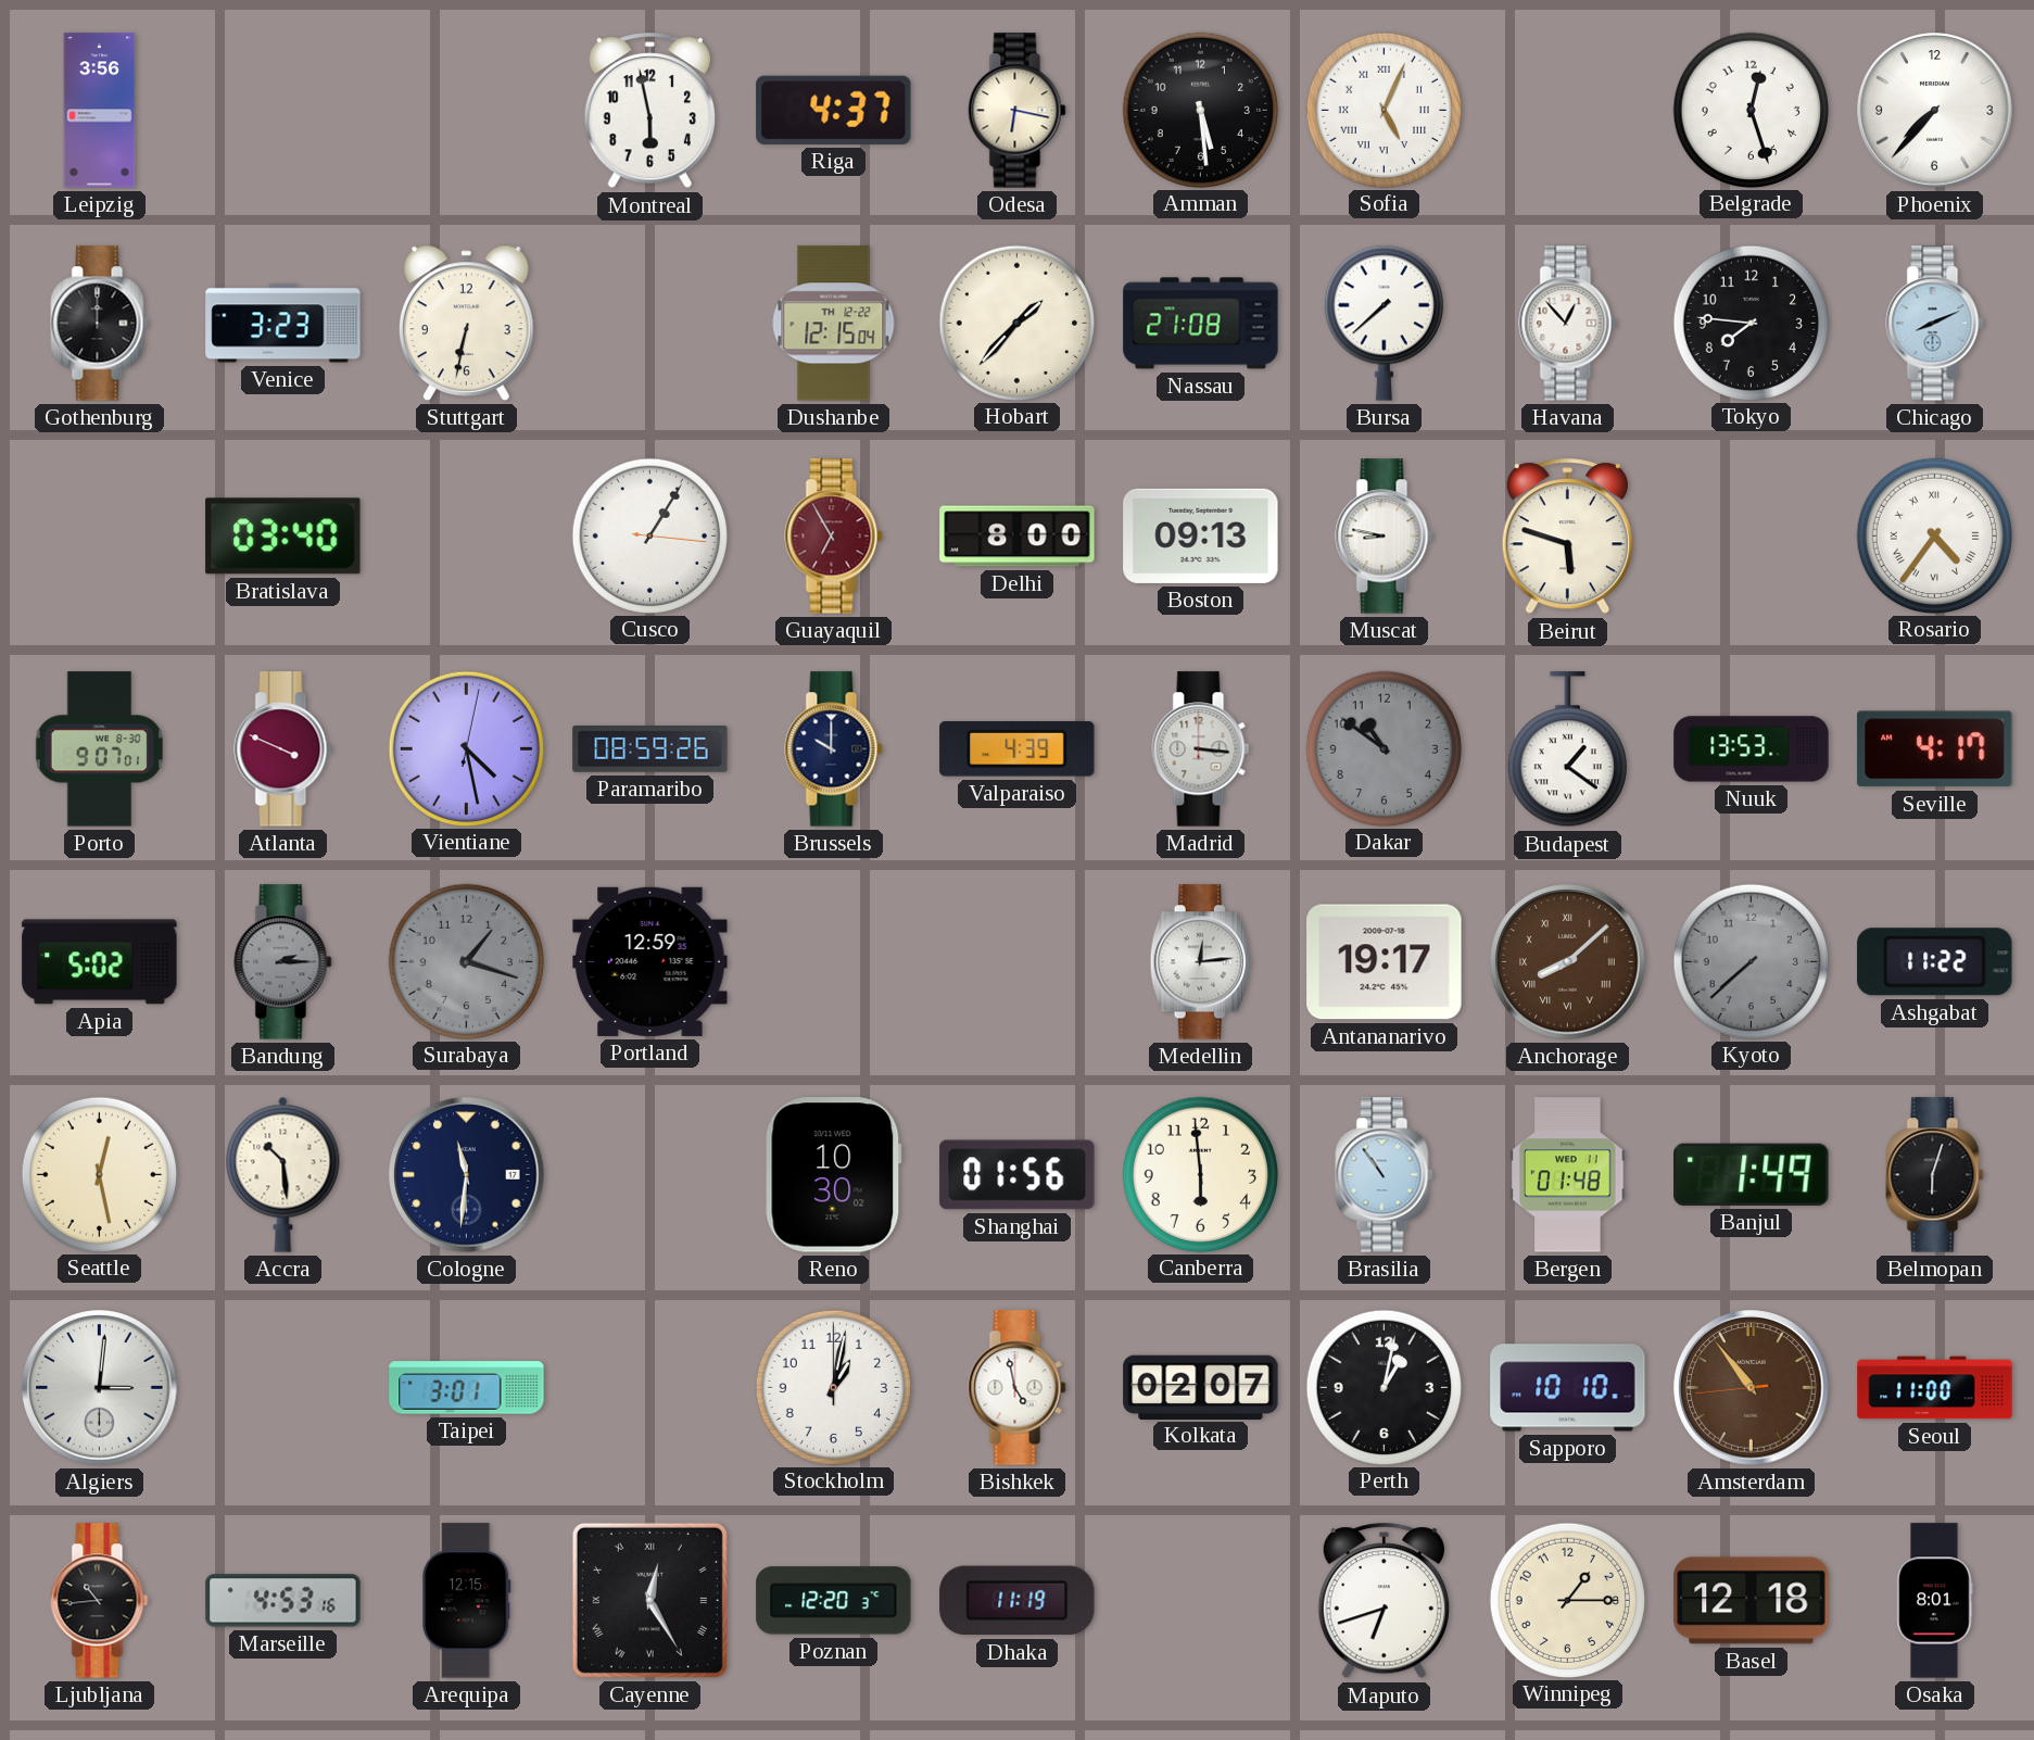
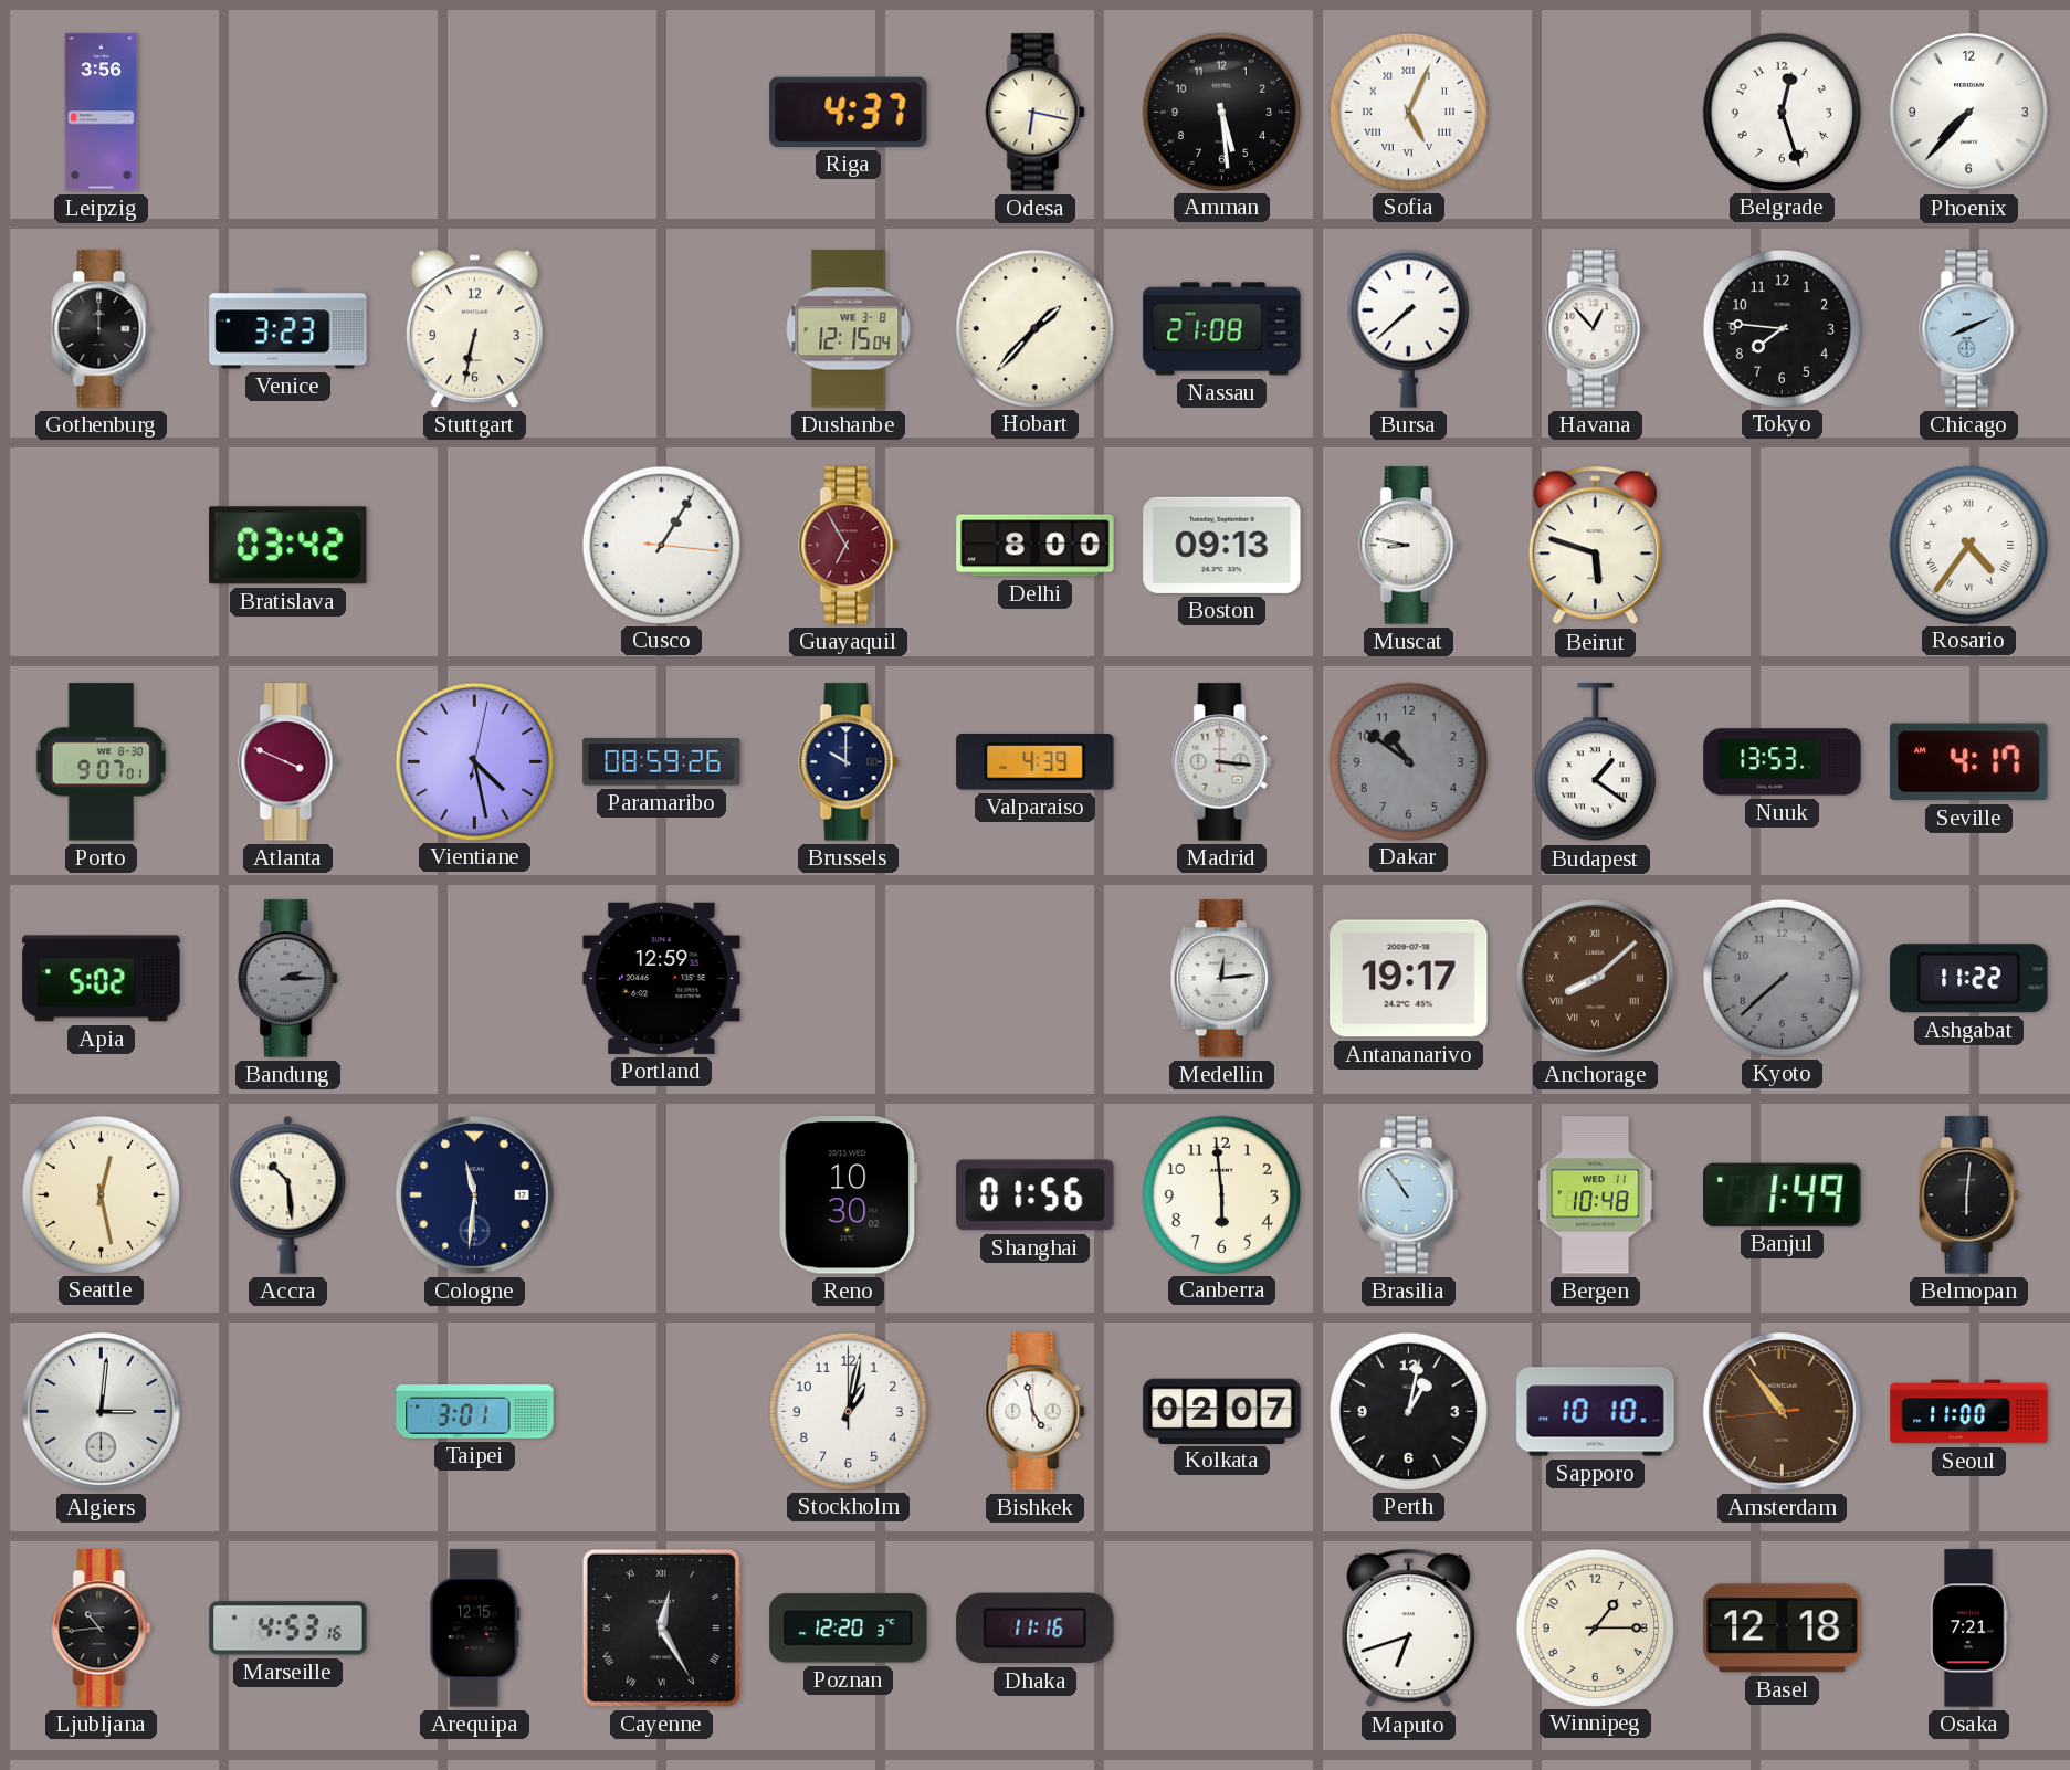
Montreal: 5:58 -> none (649, 111)
Dushanbe date: TH 12-22 -> WE 3-8 (849, 329)
Bratislava: 03:40 -> 03:42 (288, 546)
Surabaya: 1:18 -> none (466, 961)
Bergen: 01:48 -> 10:48 (1596, 1195)
Belmopan: 6:03 -> 6:01 (1969, 1195)
Dhaka: 11:19 -> 11:16 (1036, 1629)
Osaka: 8:01 -> 7:21 (1969, 1629)
